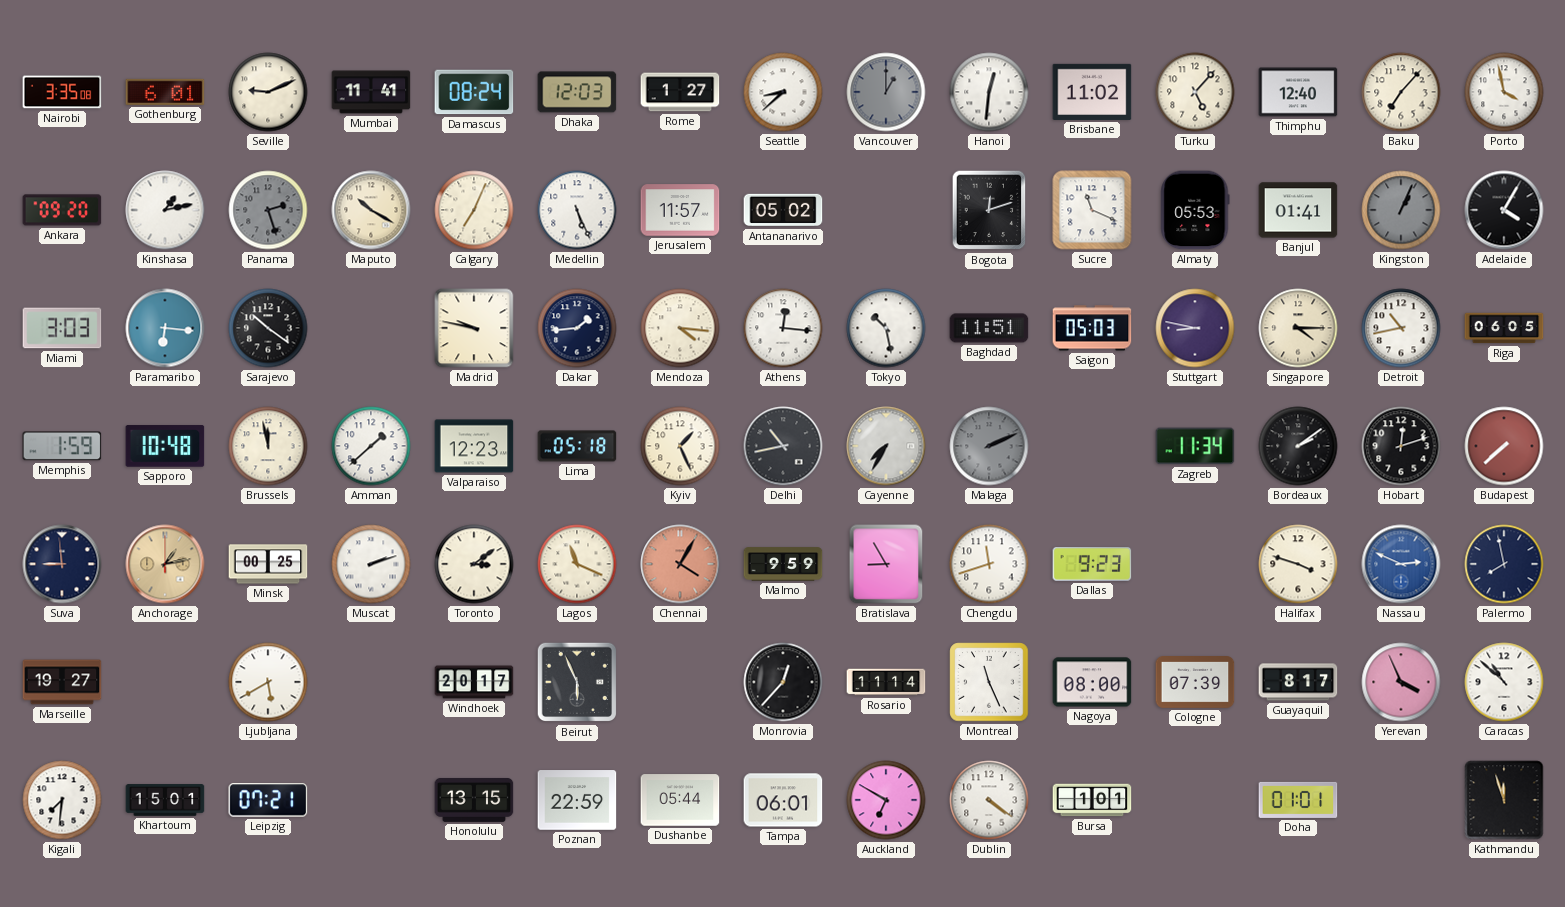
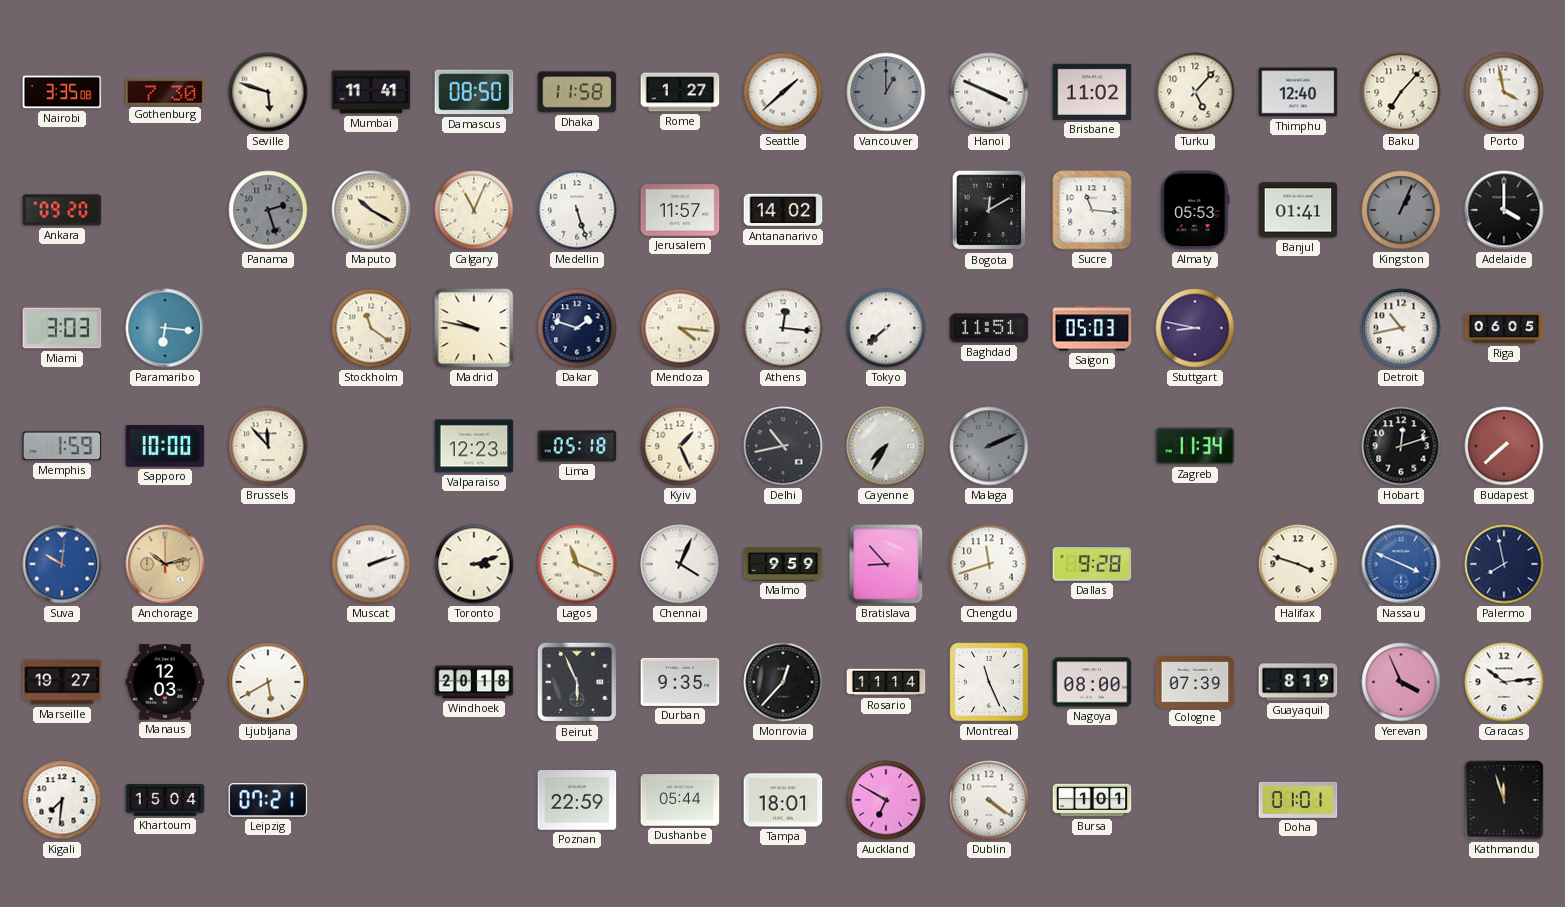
Gothenburg: 6:01 -> 7:30 (165, 92)
Seville: 9:11 -> 5:48 (268, 92)
Damascus: 08:24 -> 08:50 (474, 92)
Dhaka: 12:03 -> 11:58 (577, 92)
Seattle: 8:38 -> 1:38 (783, 92)
Hanoi: 12:31 -> 3:49 (989, 92)
Kinshasa: 1:13 -> none (165, 210)
Calgary: 7:04 -> 11:04 (474, 210)
Medellin: 5:26 -> 5:27 (577, 210)
Antananarivo: 05:02 -> 14:02 (783, 210)
Bogota: 12:12 -> 12:10 (989, 210)
Sucre: 11:19 -> 11:16 (1092, 210)
Adelaide: 4:05 -> 4:00 (1504, 210)
Sarajevo: 10:21 -> none (268, 328)
Stockholm: none -> 11:21 (371, 328)
Dakar: 1:44 -> 1:48 (577, 328)
Tokyo: 10:28 -> 7:38 (886, 328)
Singapore: 4:15 -> none (1298, 328)
Sapporo: 10:48 -> 10:00 (165, 446)
Brussels: 11:58 -> 11:53 (268, 446)
Amman: 1:38 -> none (371, 446)
Bordeaux: 2:09 -> none (1298, 446)
Suva: 8:59 -> 10:01 (62, 564)
Suva dial: navy -> blue (62, 564)
Anchorage: 1:13 -> 10:13 (165, 564)
Minsk: 00:25 -> none (268, 564)
Toronto: 3:09 -> 3:12 (474, 564)
Chennai: 4:05 -> 4:04 (680, 564)
Chennai dial: salmon -> white (680, 564)
Bratislava: 8:55 -> 8:53 (886, 564)
Dallas: 9:23 -> 9:28 (1092, 565)
Nassau: 2:49 -> 3:49 (1401, 564)
Manaus: none -> 12:03 (165, 682)
Windhoek: 20:17 -> 20:18 (474, 682)
Durban: none -> 9:35 (680, 682)
Guayaquil: 8:17 -> 8:19 (1298, 682)
Caracas: 10:52 -> 10:14 (1504, 682)
Khartoum: 15:01 -> 15:04 (165, 800)
Honolulu: 13:15 -> none (474, 800)
Tampa: 06:01 -> 18:01 (783, 800)
